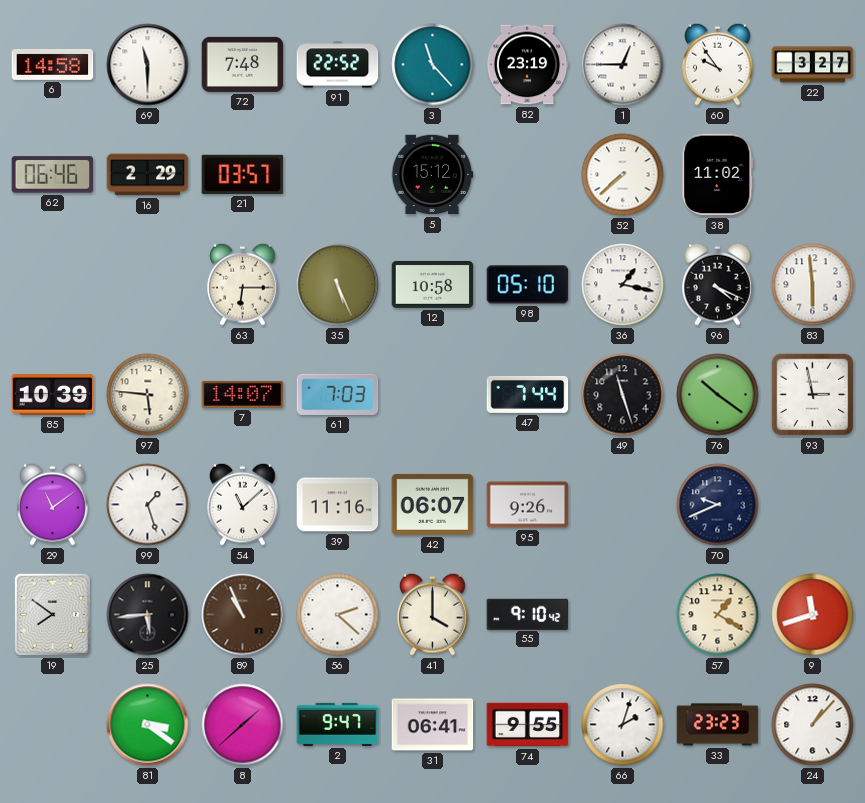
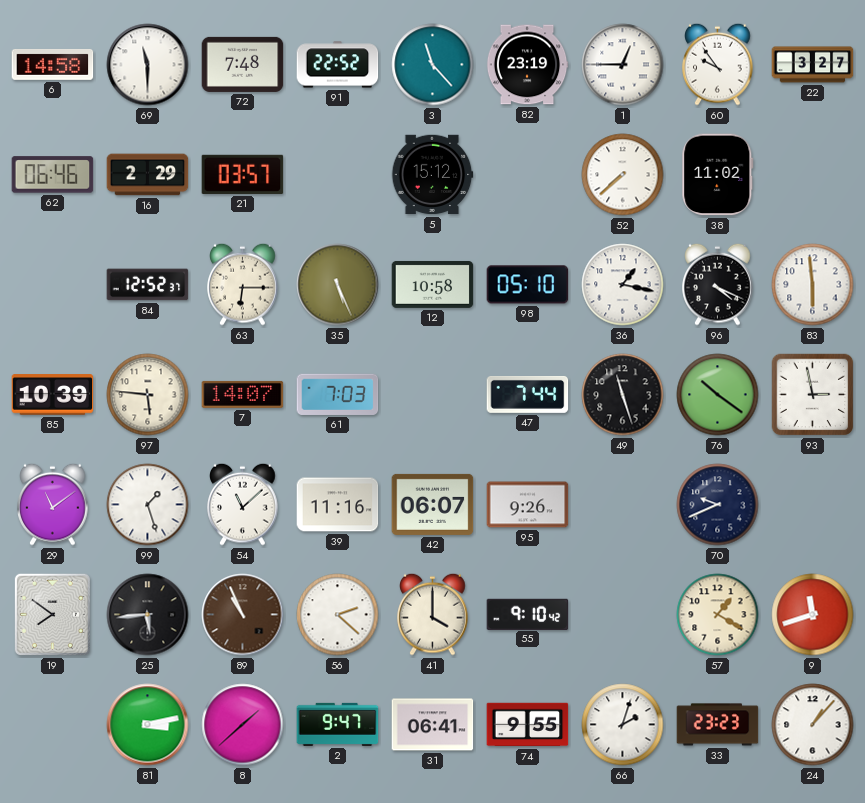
84: none -> 12:52 (148, 285)
81: 3:21 -> 3:13 (148, 725)
